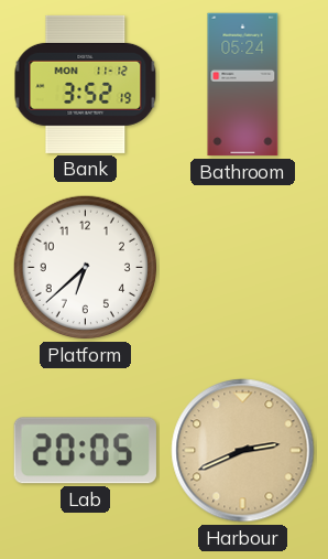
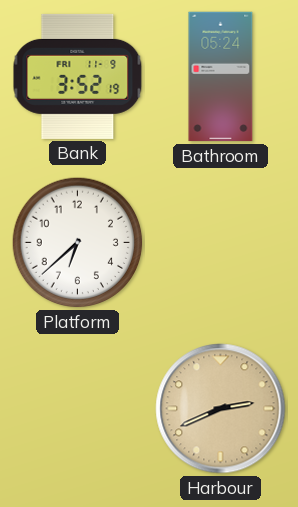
Bank date: MON 11-12 -> FRI 11-9 (78, 76)
Lab: 20:05 -> none (85, 451)
